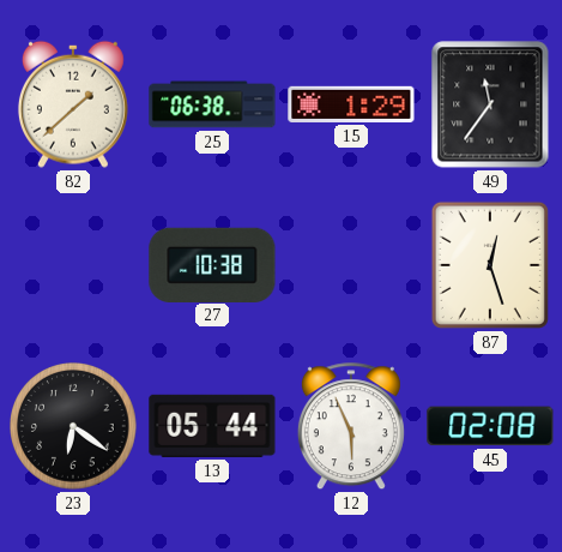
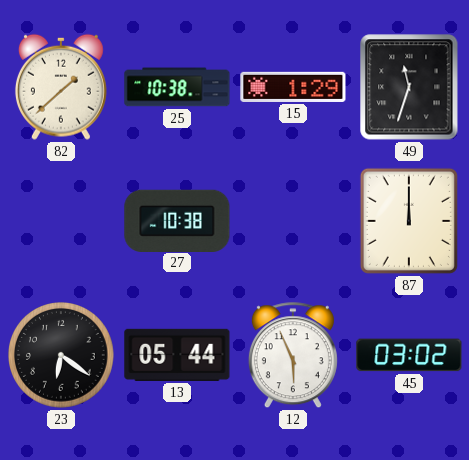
25: 06:38 -> 10:38 (177, 87)
49: 11:36 -> 11:33 (409, 87)
87: 12:27 -> 12:00 (409, 221)
45: 02:08 -> 03:02 (409, 355)
